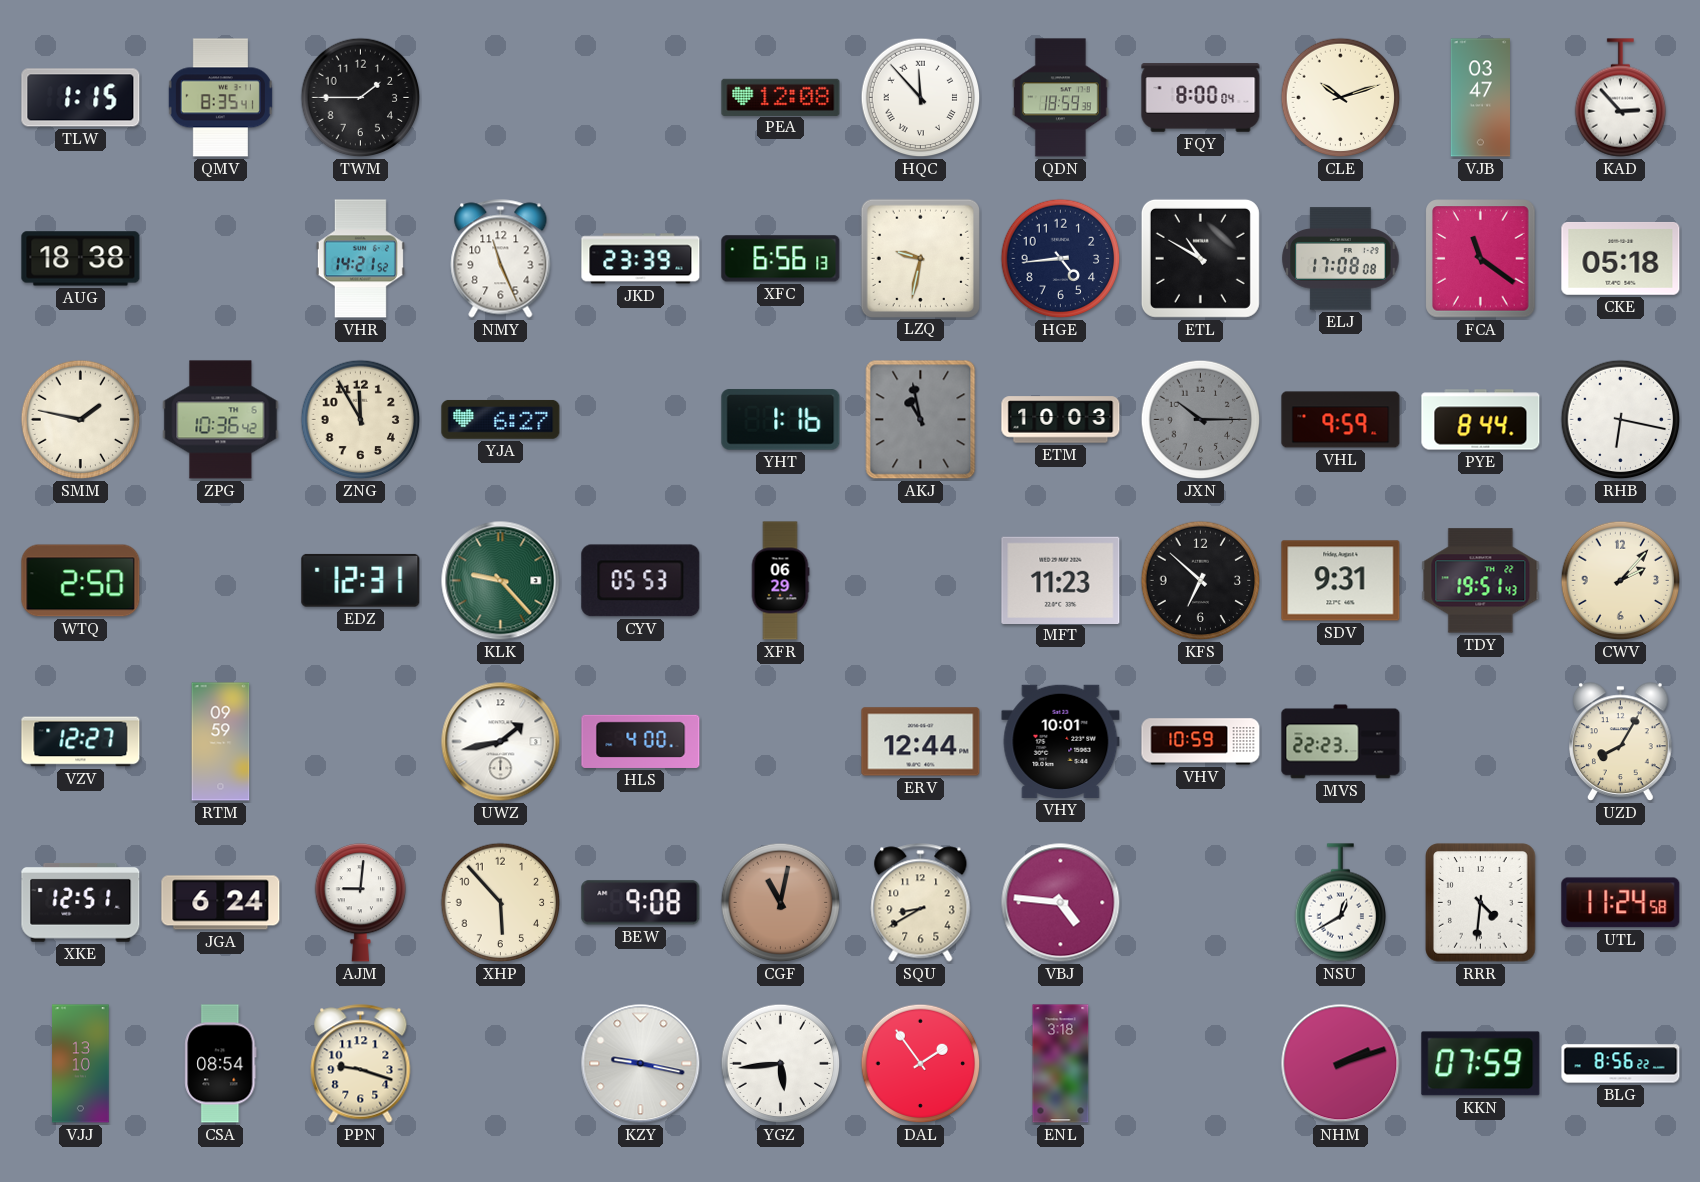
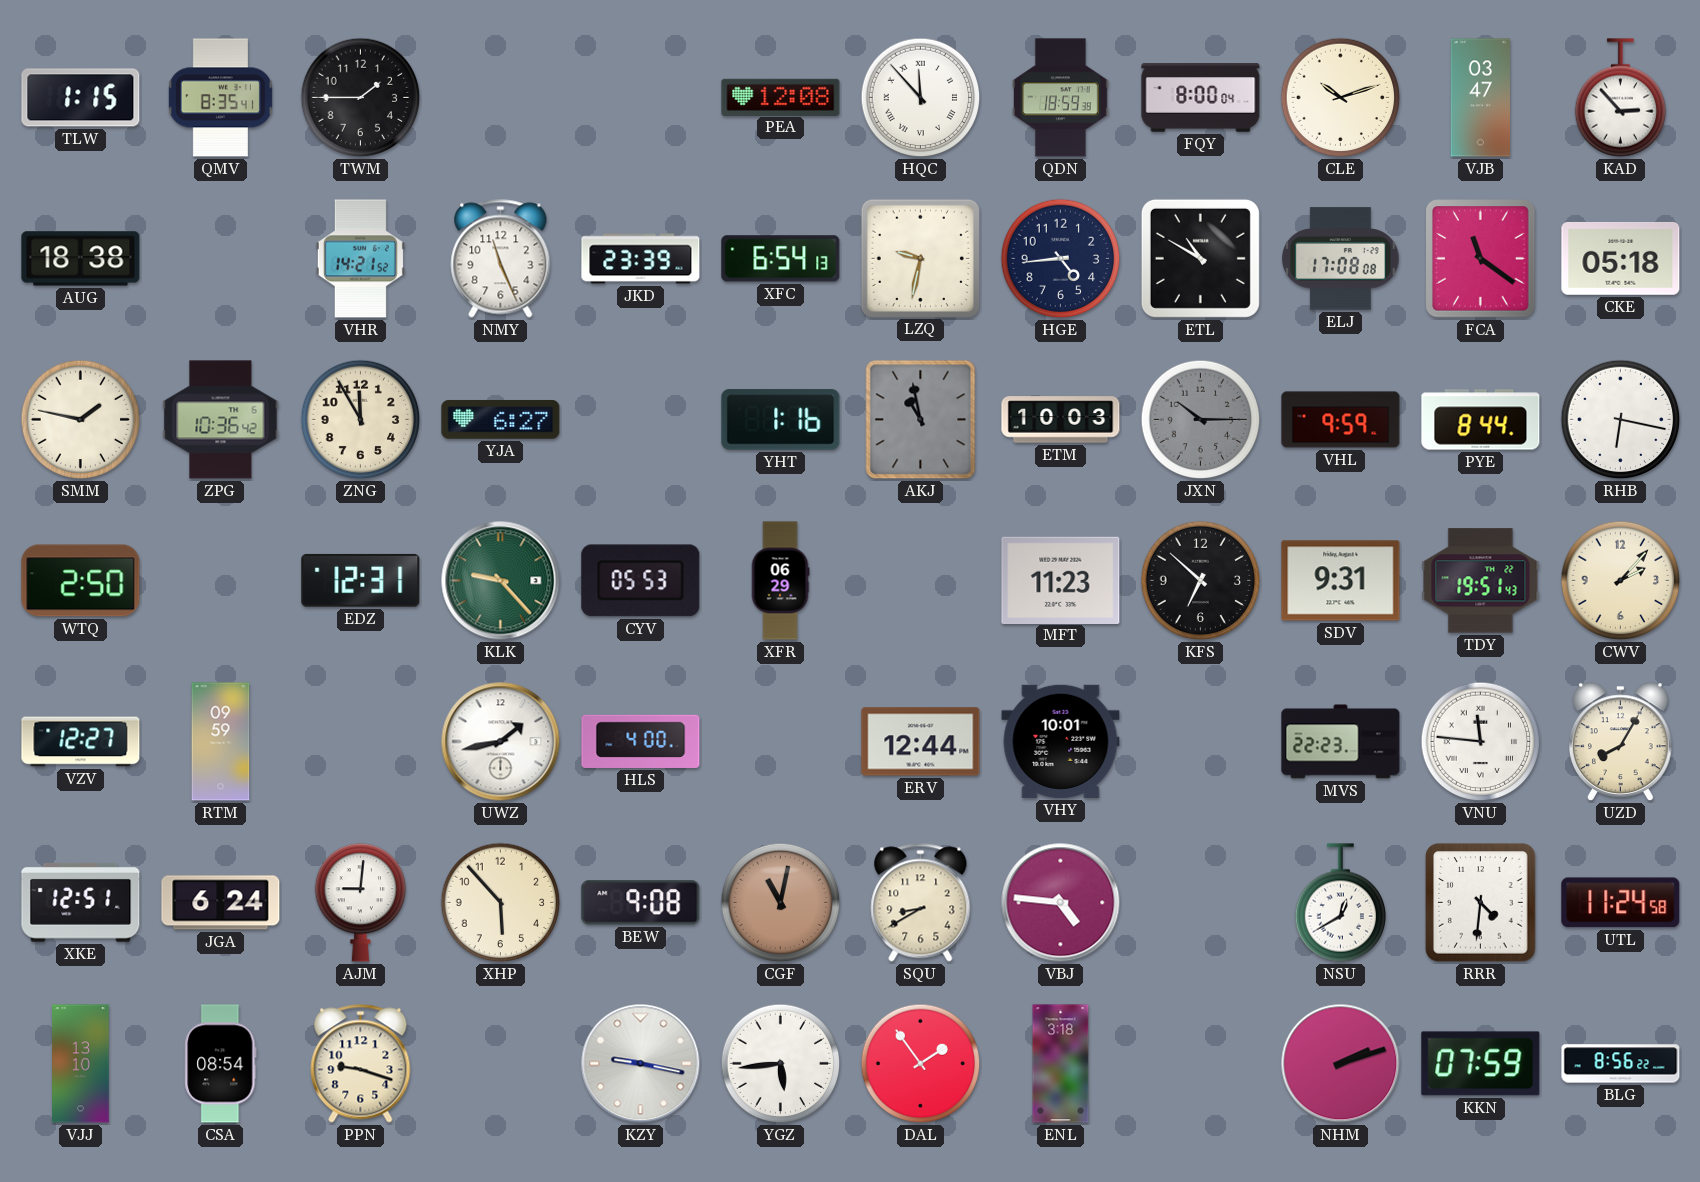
XFC: 6:56 -> 6:54 (781, 259)
VHV: 10:59 -> none (1201, 742)
VNU: none -> 11:46 (1481, 742)
